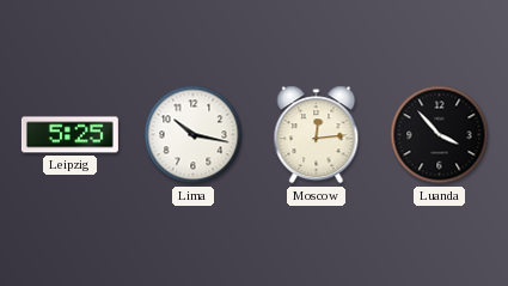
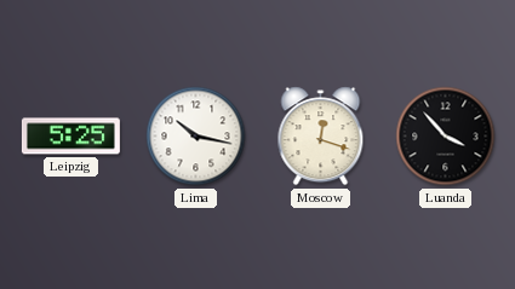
Moscow: 12:14 -> 12:18 (321, 137)
